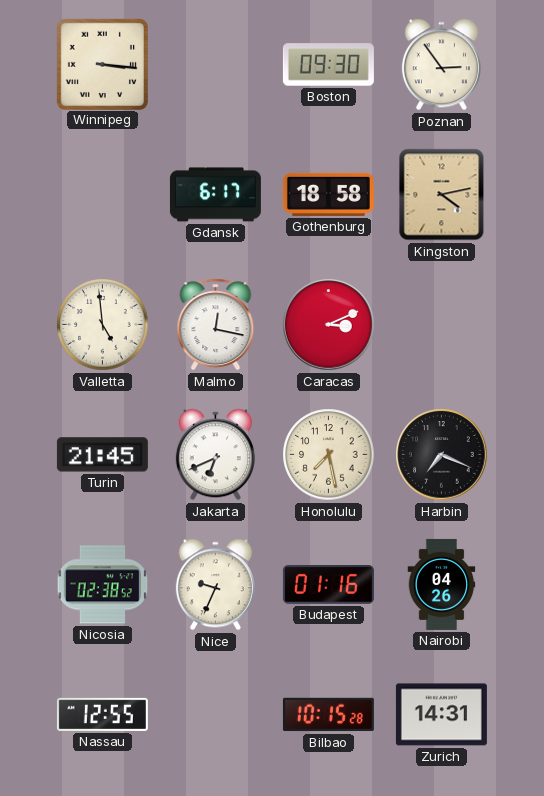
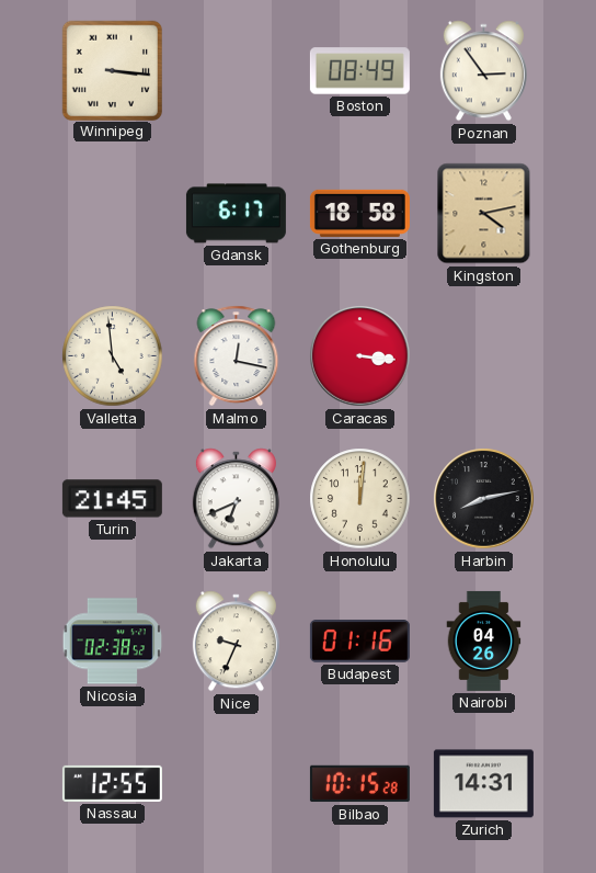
Boston: 09:30 -> 08:49 (359, 71)
Caracas: 3:11 -> 3:16 (360, 356)
Honolulu: 7:28 -> 12:01 (360, 499)
Harbin: 7:19 -> 8:13 (484, 499)
